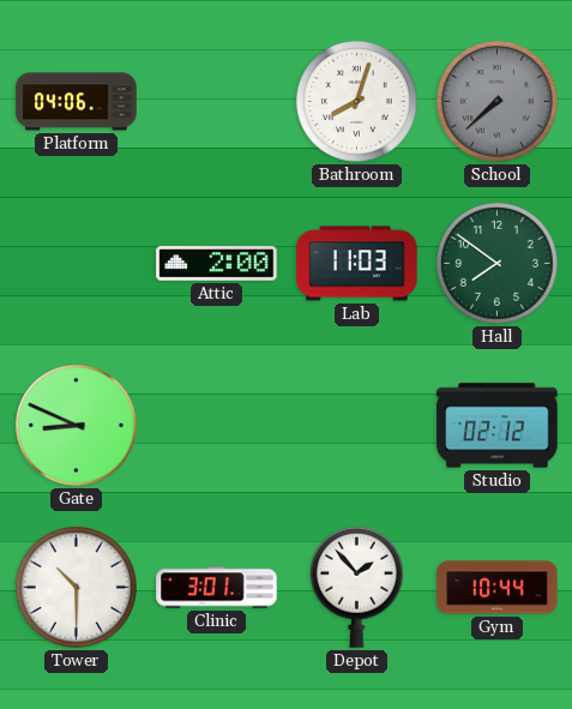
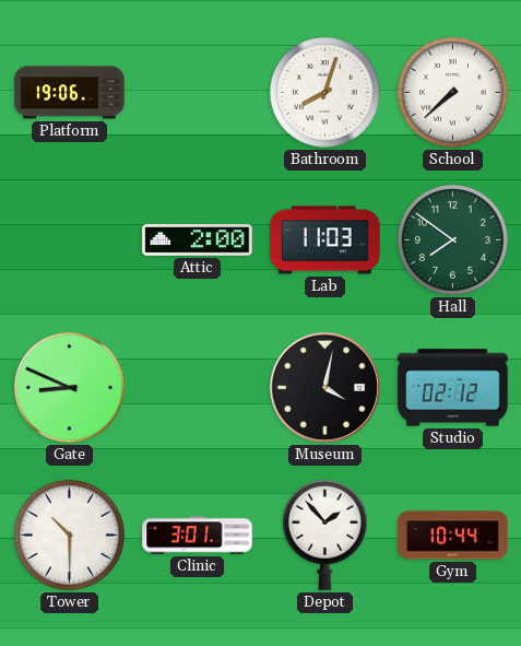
Platform: 04:06 -> 19:06 (70, 93)
School dial: grey -> white (452, 92)
Museum: none -> 4:02 (324, 387)
